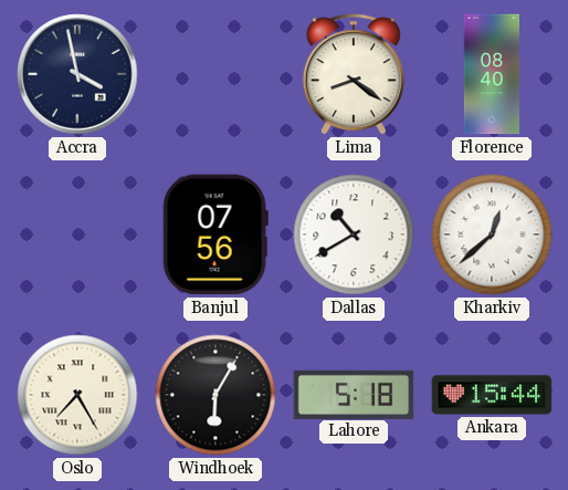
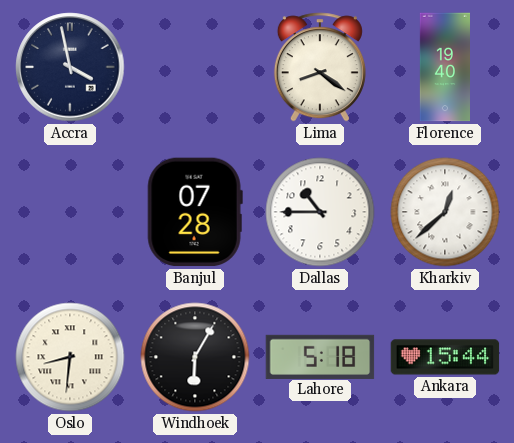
Florence: 08:40 -> 19:40 (444, 67)
Banjul: 07:56 -> 07:28 (195, 212)
Dallas: 10:40 -> 10:45 (320, 212)
Oslo: 7:25 -> 8:31 (70, 357)
